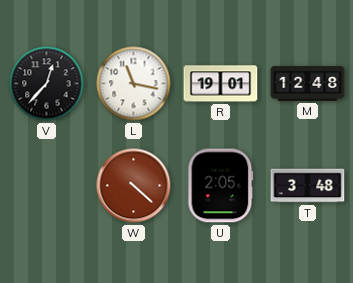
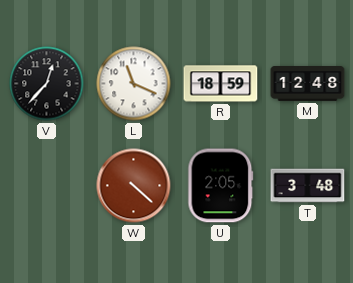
L: 11:17 -> 11:19 (134, 84)
R: 19:01 -> 18:59 (221, 84)
